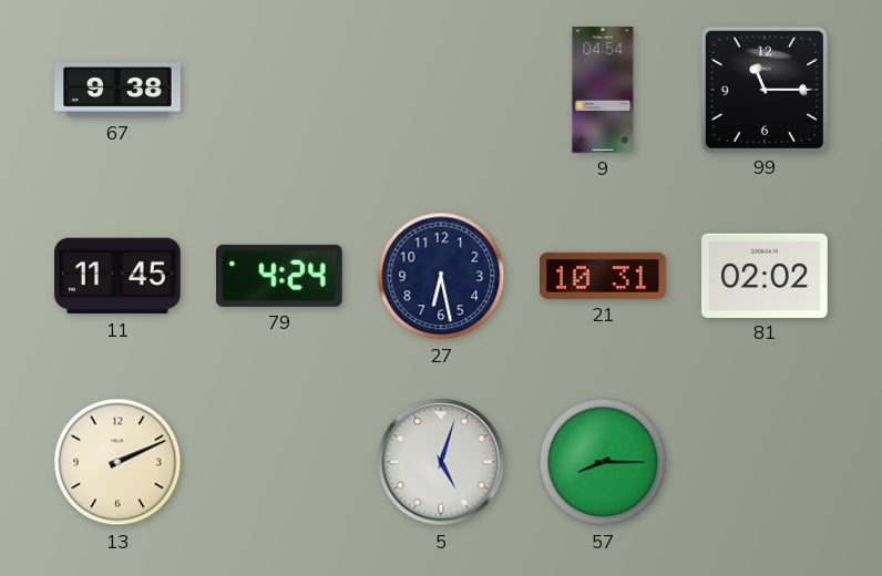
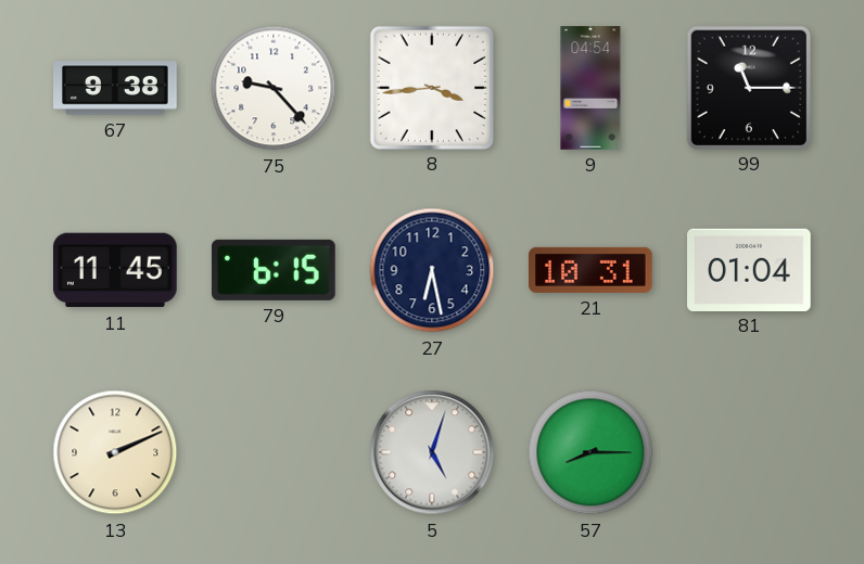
75: none -> 9:23 (274, 88)
8: none -> 3:44 (431, 87)
79: 4:24 -> 6:15 (275, 270)
81: 02:02 -> 01:04 (750, 269)
